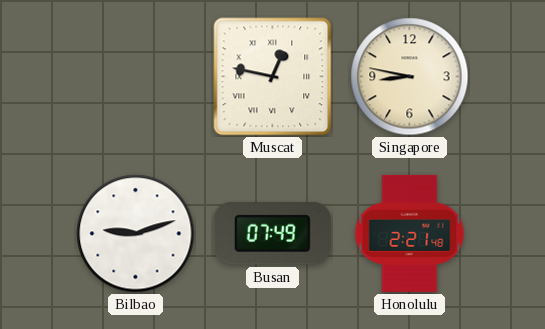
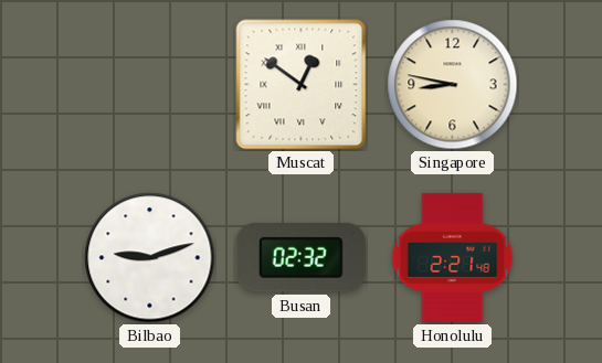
Muscat: 12:47 -> 12:51 (302, 85)
Busan: 07:49 -> 02:32 (300, 258)
